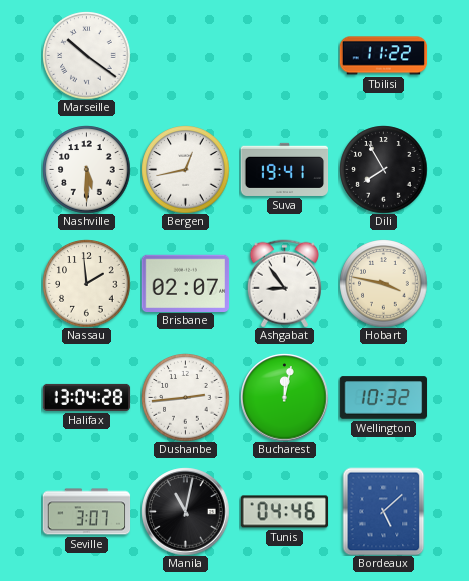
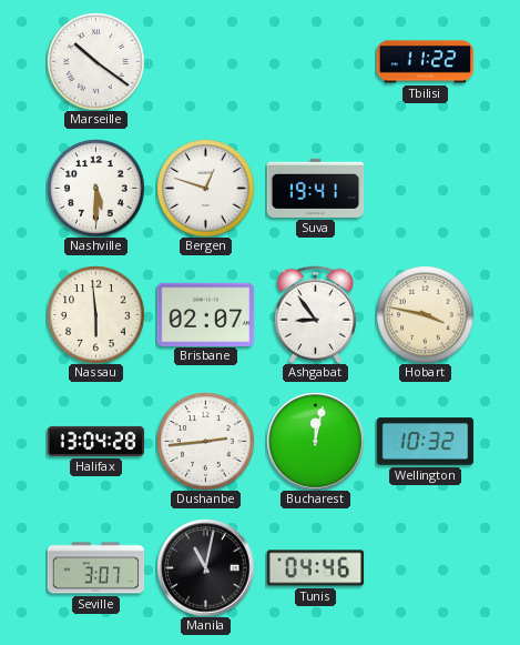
Bergen: 12:43 -> 12:48 (205, 188)
Dili: 7:55 -> none (383, 169)
Nassau: 1:59 -> 5:59 (95, 314)
Bordeaux: 5:08 -> none (384, 511)
